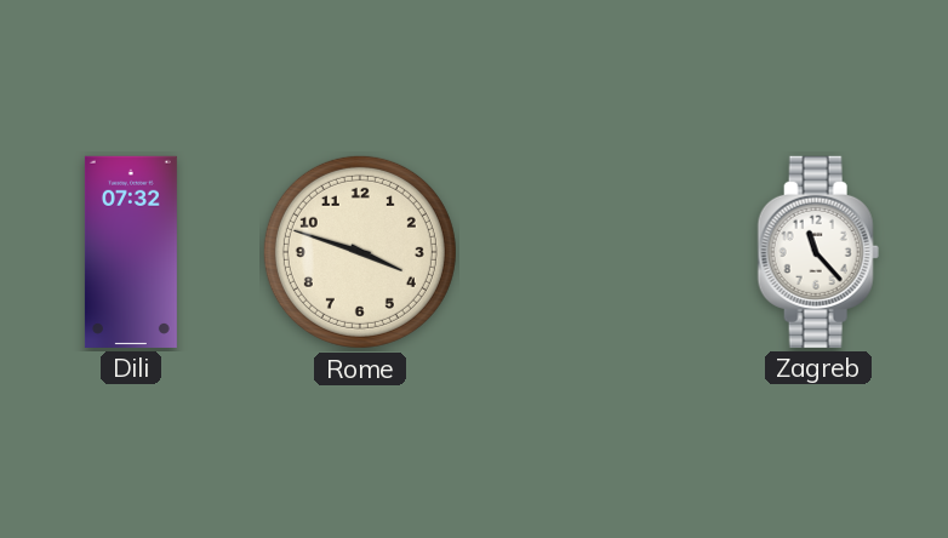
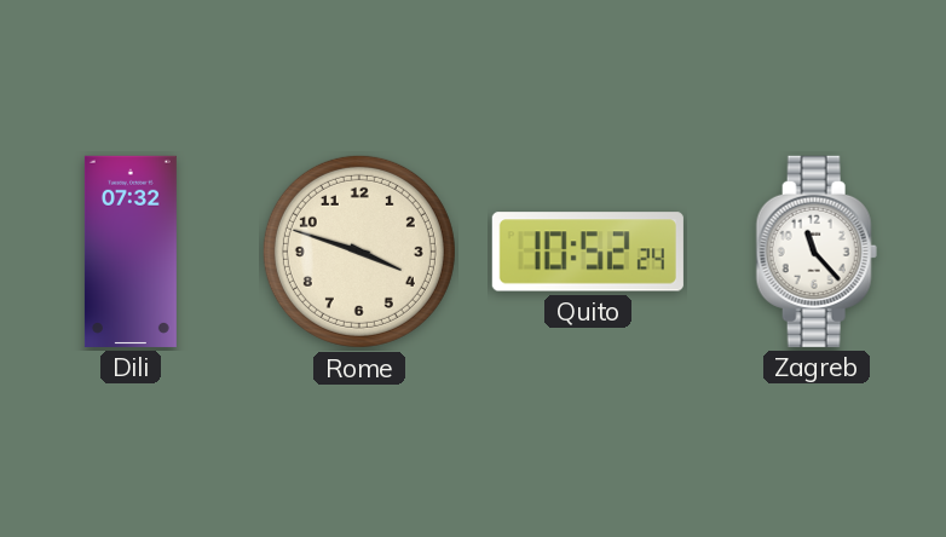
Quito: none -> 10:52 (588, 252)
